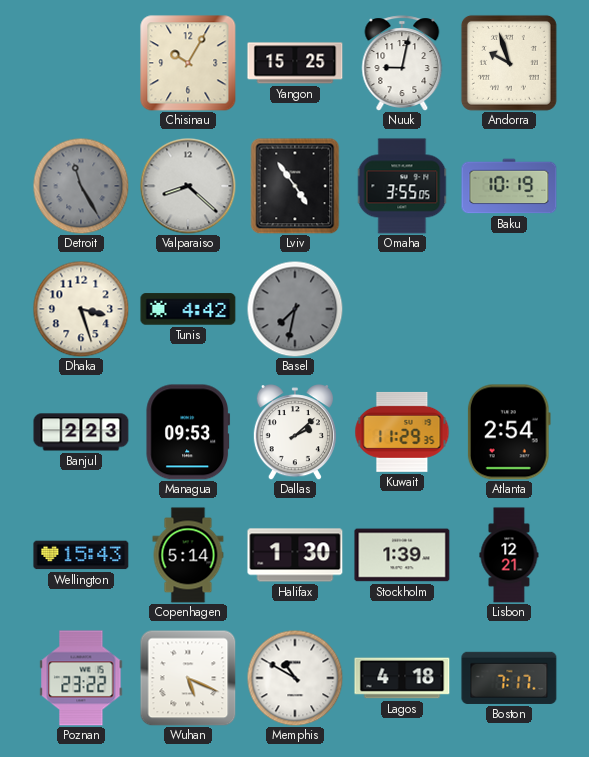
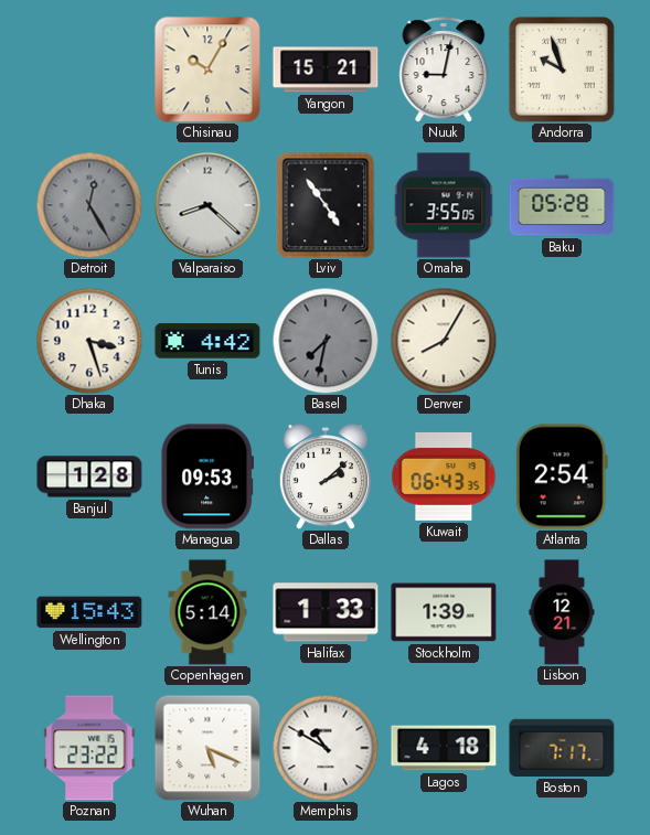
Yangon: 15:25 -> 15:21 (326, 69)
Detroit: 11:25 -> 12:25 (89, 205)
Baku: 10:19 -> 05:28 (562, 205)
Denver: none -> 8:05 (444, 341)
Banjul: 2:23 -> 1:28 (89, 477)
Kuwait: 11:29 -> 06:43 (444, 477)
Halifax: 1:30 -> 1:33 (326, 612)
